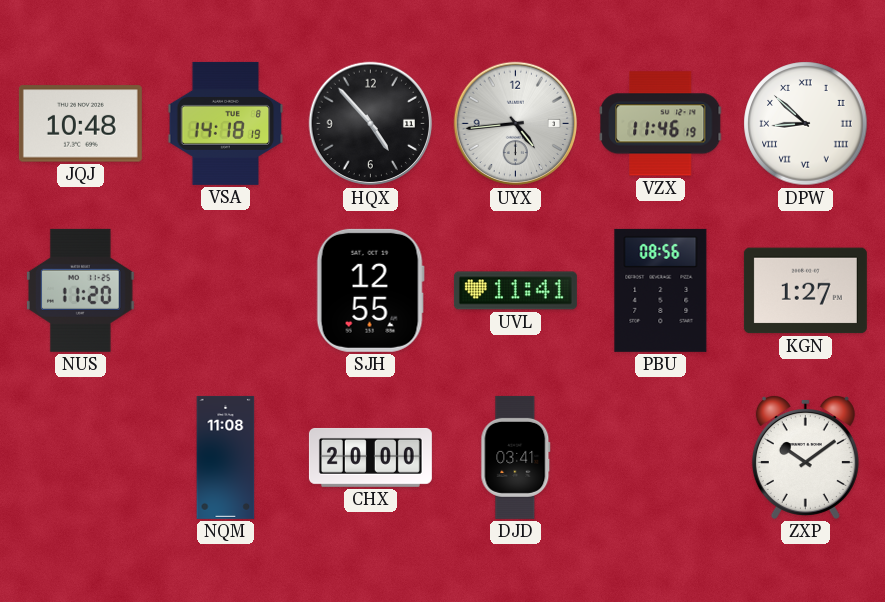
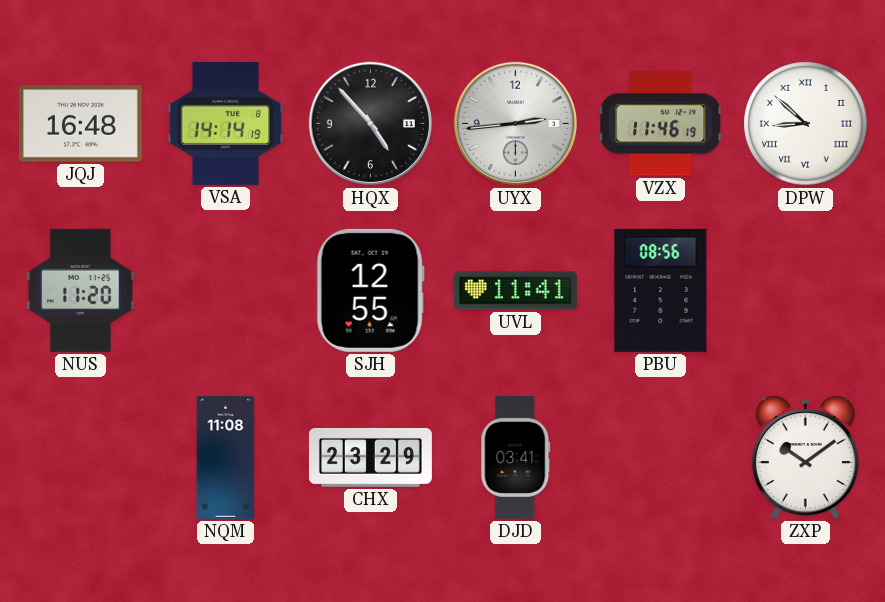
JQJ: 10:48 -> 16:48 (80, 124)
VSA: 14:18 -> 14:14 (226, 123)
UYX: 4:44 -> 2:44 (516, 124)
KGN: 1:27 -> none (805, 291)
CHX: 20:00 -> 23:29 (370, 457)
